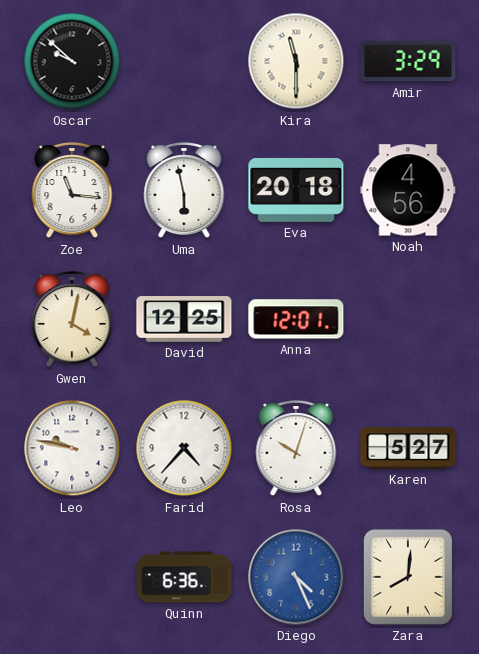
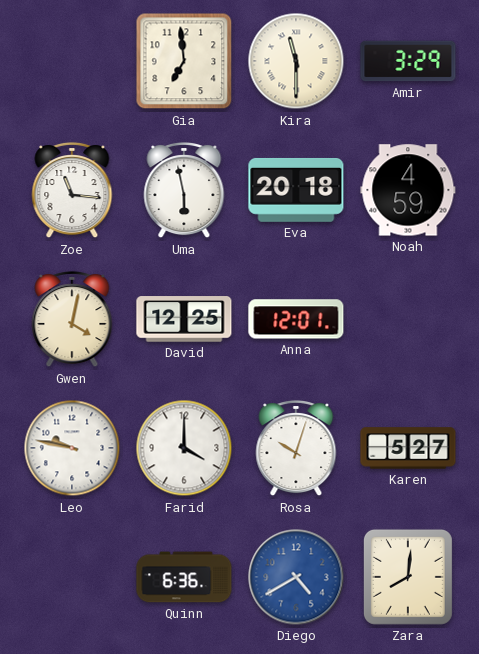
Oscar: 9:52 -> none (72, 61)
Gia: none -> 6:59 (184, 61)
Noah: 4:56 -> 4:59 (408, 190)
Farid: 4:37 -> 4:00 (184, 448)
Diego: 4:26 -> 4:40 (296, 577)
